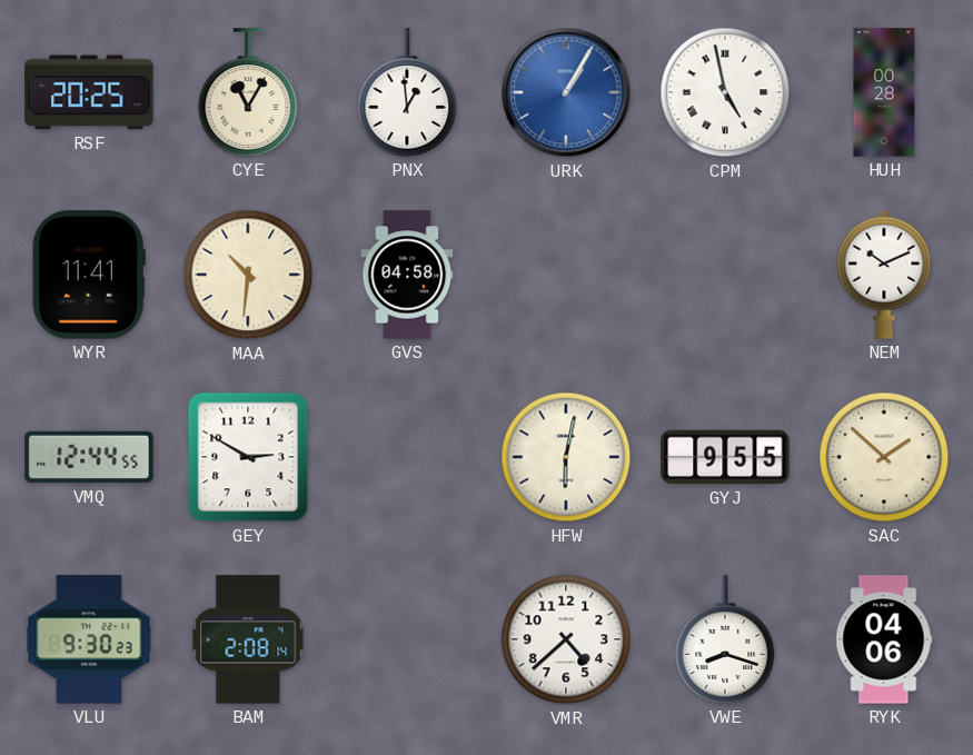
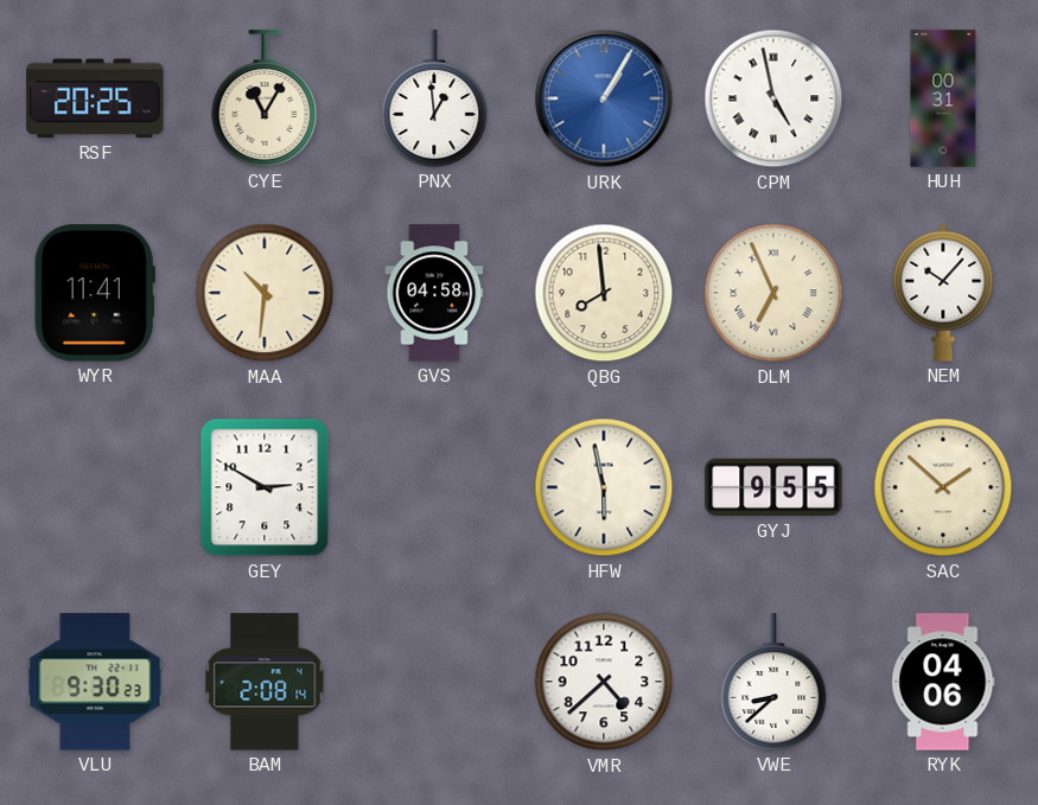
HUH: 00:28 -> 00:31 (943, 98)
QBG: none -> 7:59 (604, 293)
DLM: none -> 6:56 (773, 293)
NEM: 10:11 -> 10:07 (943, 293)
VMQ: 12:44 -> none (89, 457)
HFW: 6:02 -> 5:58 (604, 487)
VWE: 8:18 -> 8:38 (773, 682)
